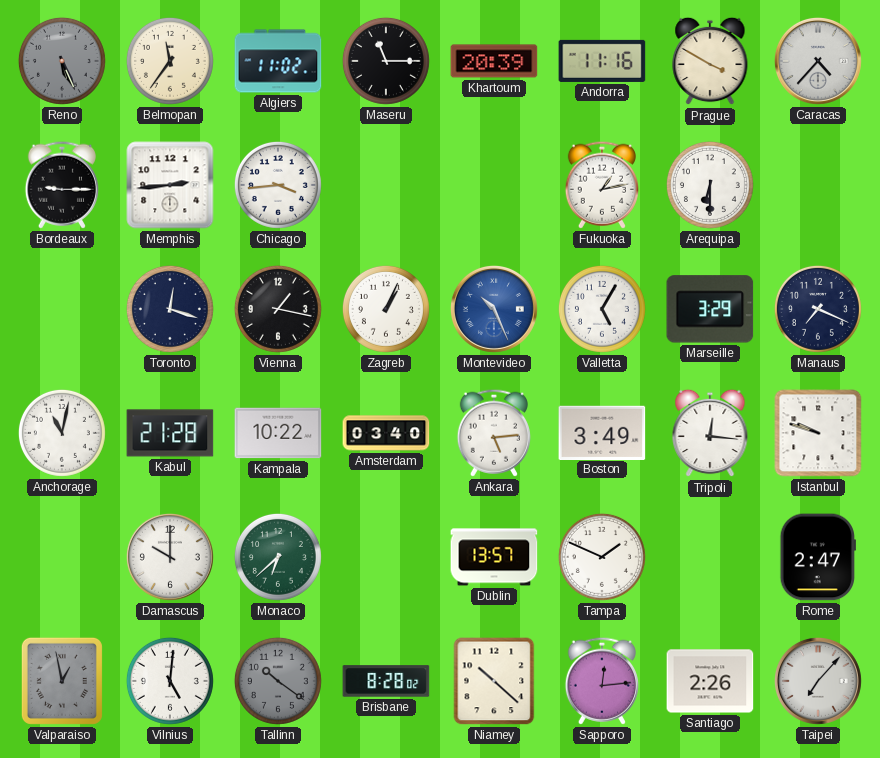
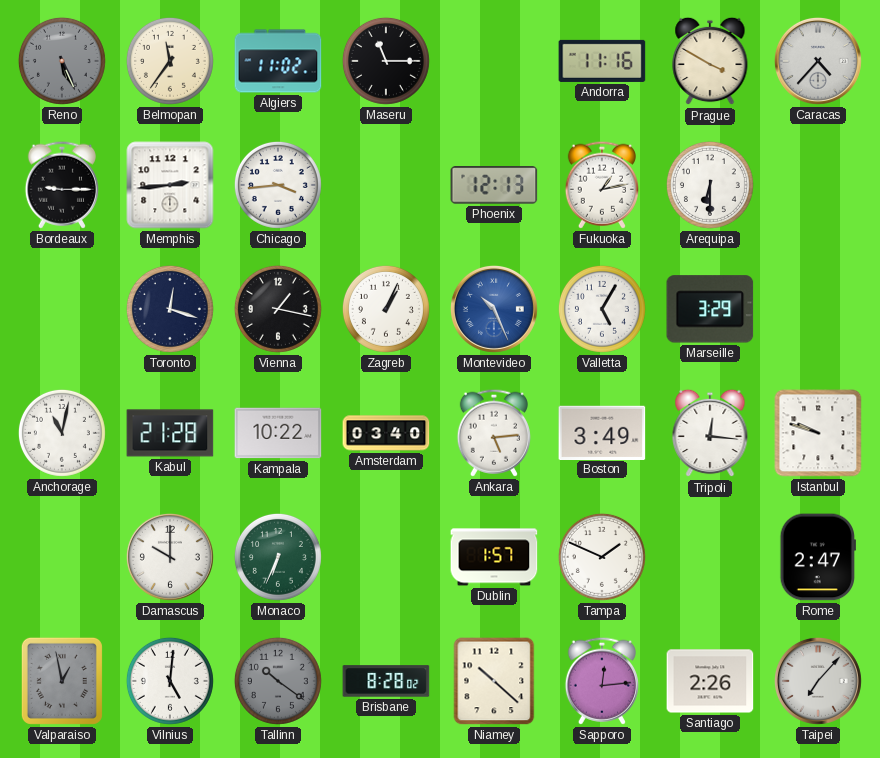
Khartoum: 20:39 -> none (494, 61)
Phoenix: none -> 12:13 (494, 185)
Manaus: 7:19 -> none (818, 309)
Monaco: 6:38 -> 6:34 (278, 557)
Dublin: 13:57 -> 1:57 (494, 557)
